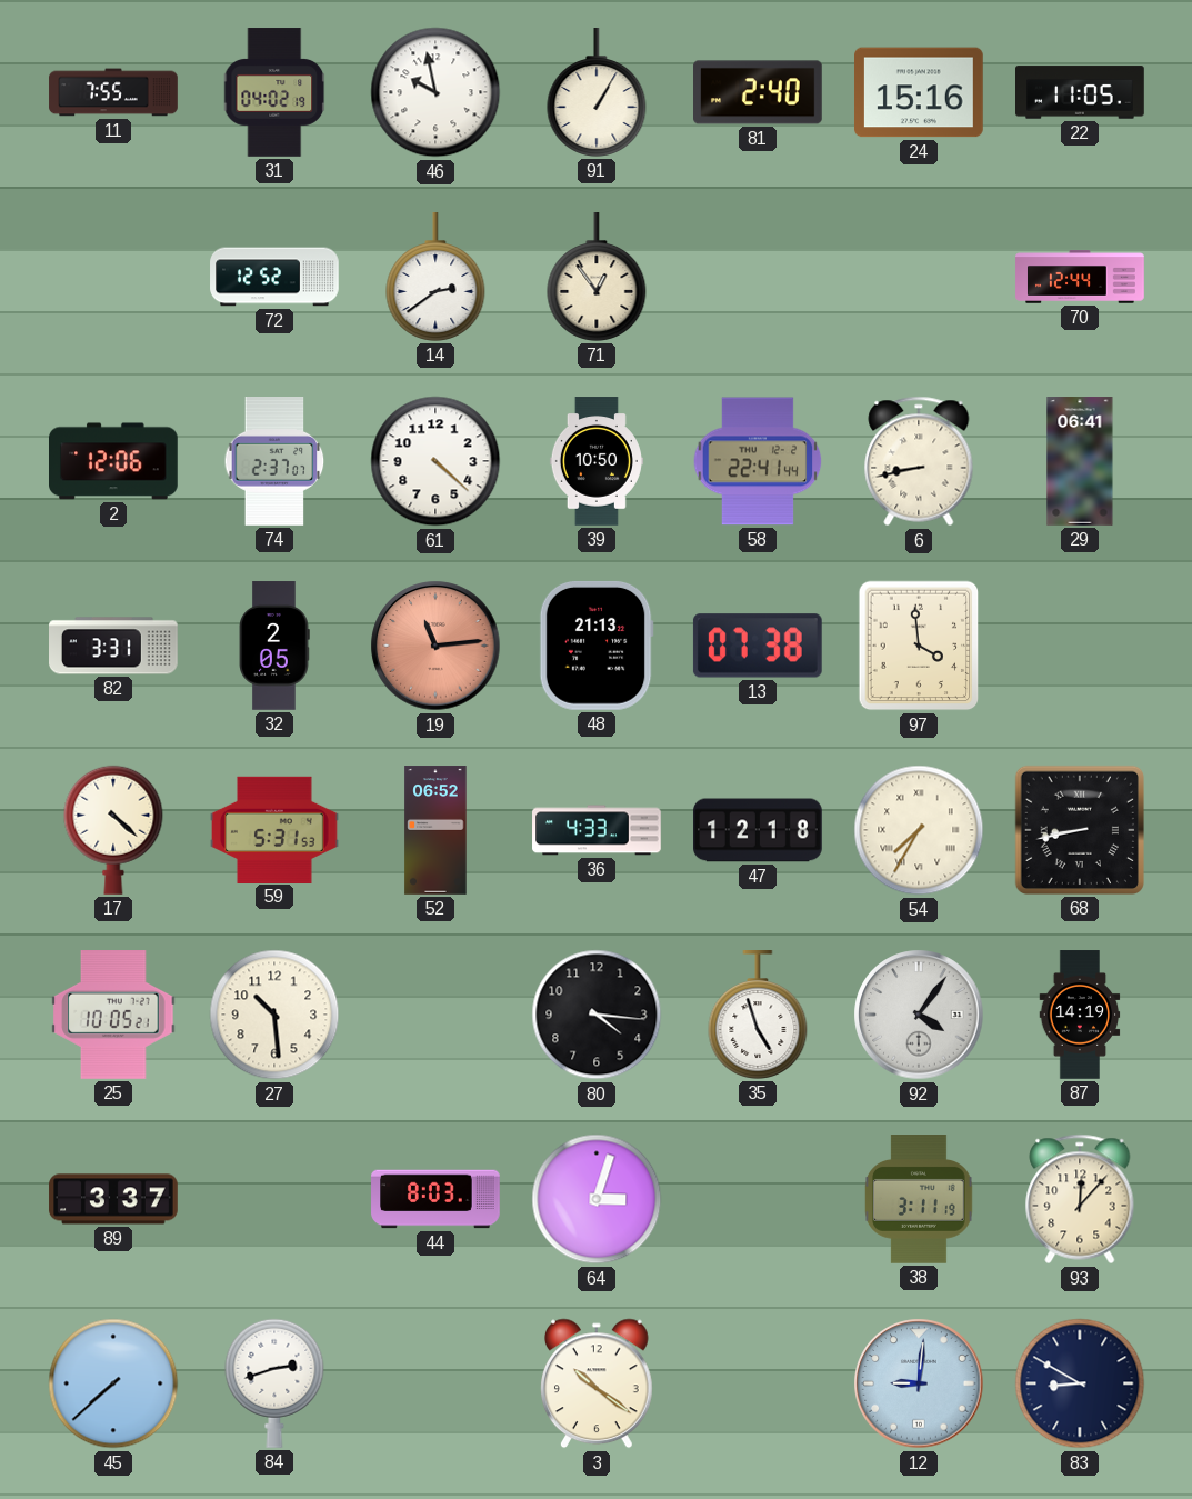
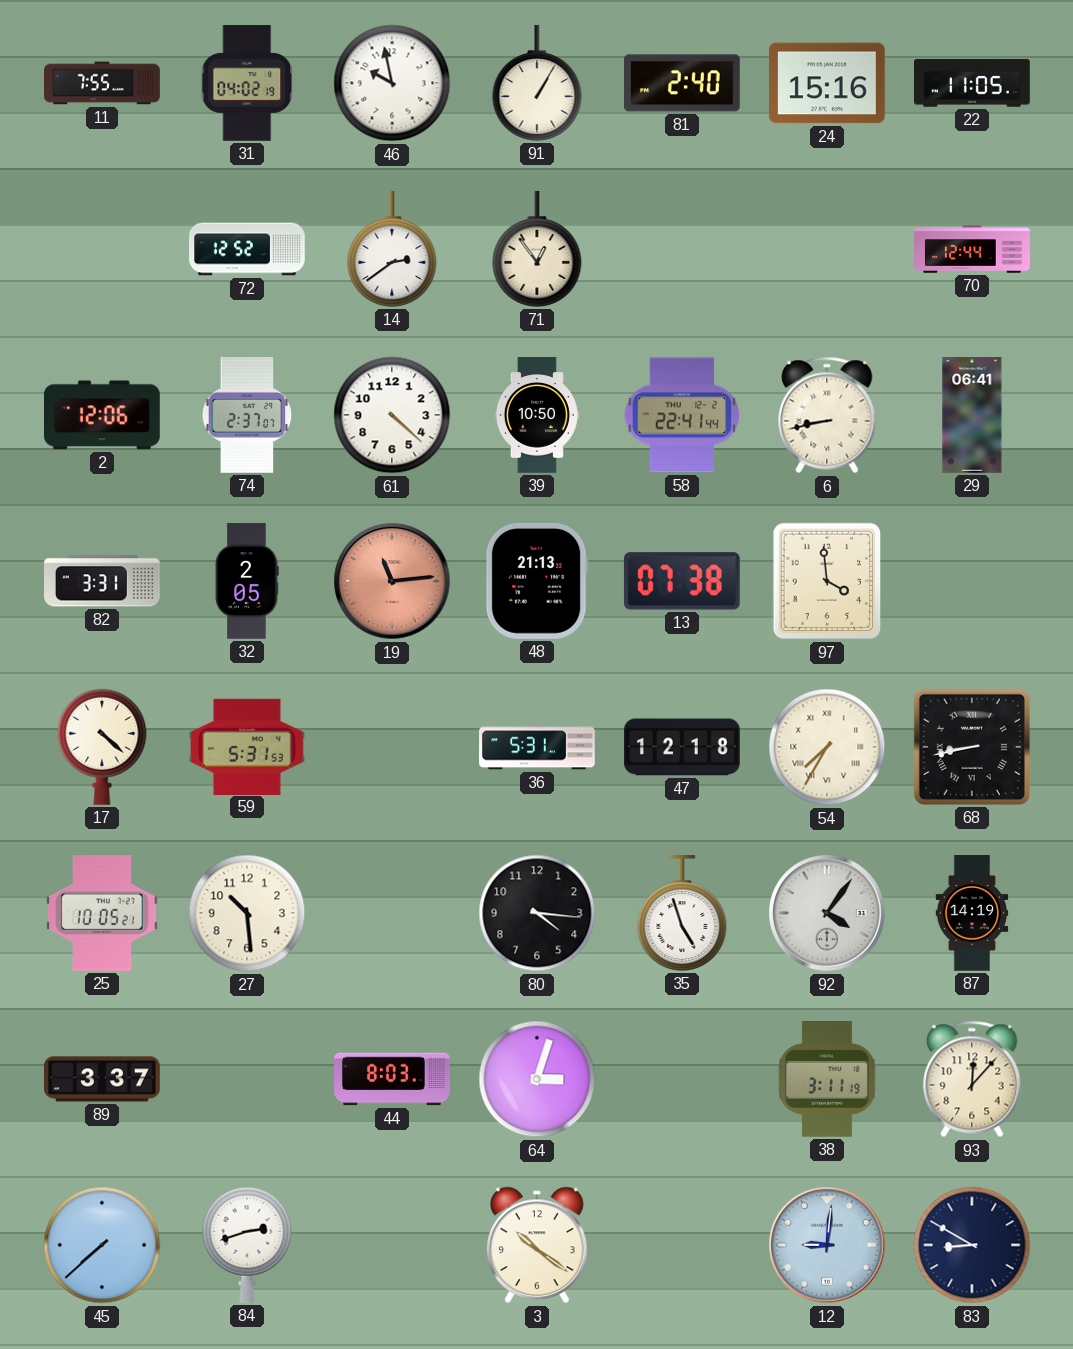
52: 06:52 -> none (435, 830)
36: 4:33 -> 5:31 (537, 747)
